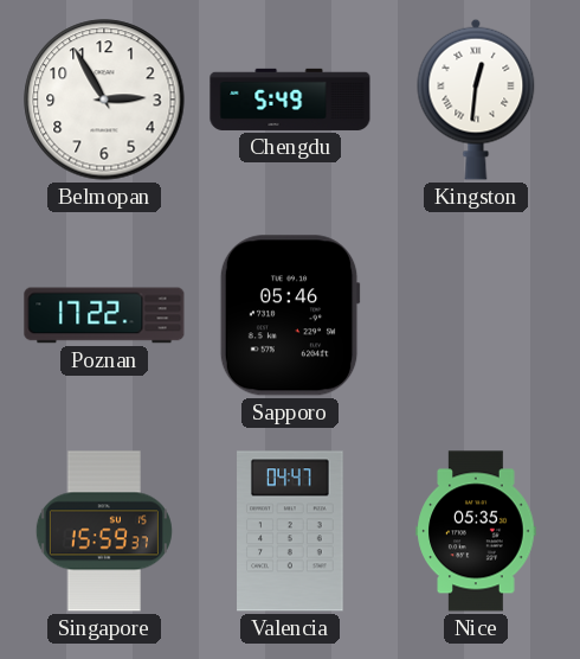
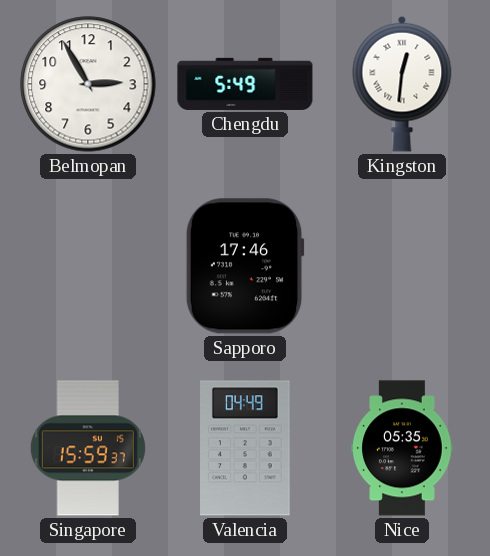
Poznan: 17:22 -> none (104, 315)
Sapporo: 05:46 -> 17:46 (245, 266)
Valencia: 04:47 -> 04:49 (245, 448)
